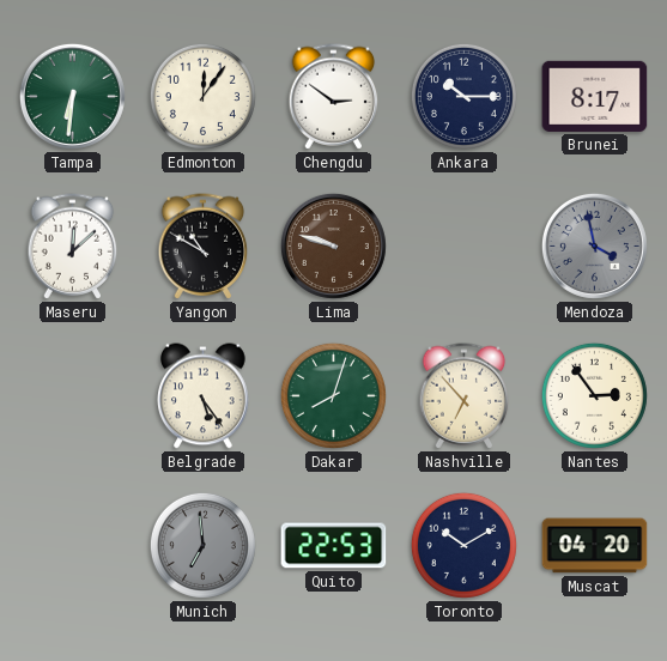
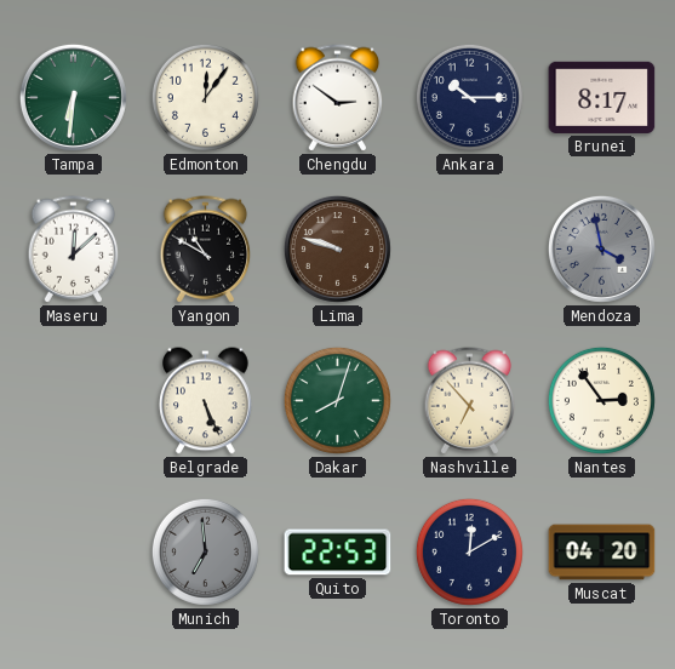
Belgrade: 5:24 -> 5:26 (206, 401)
Toronto: 10:10 -> 12:10 (469, 551)
